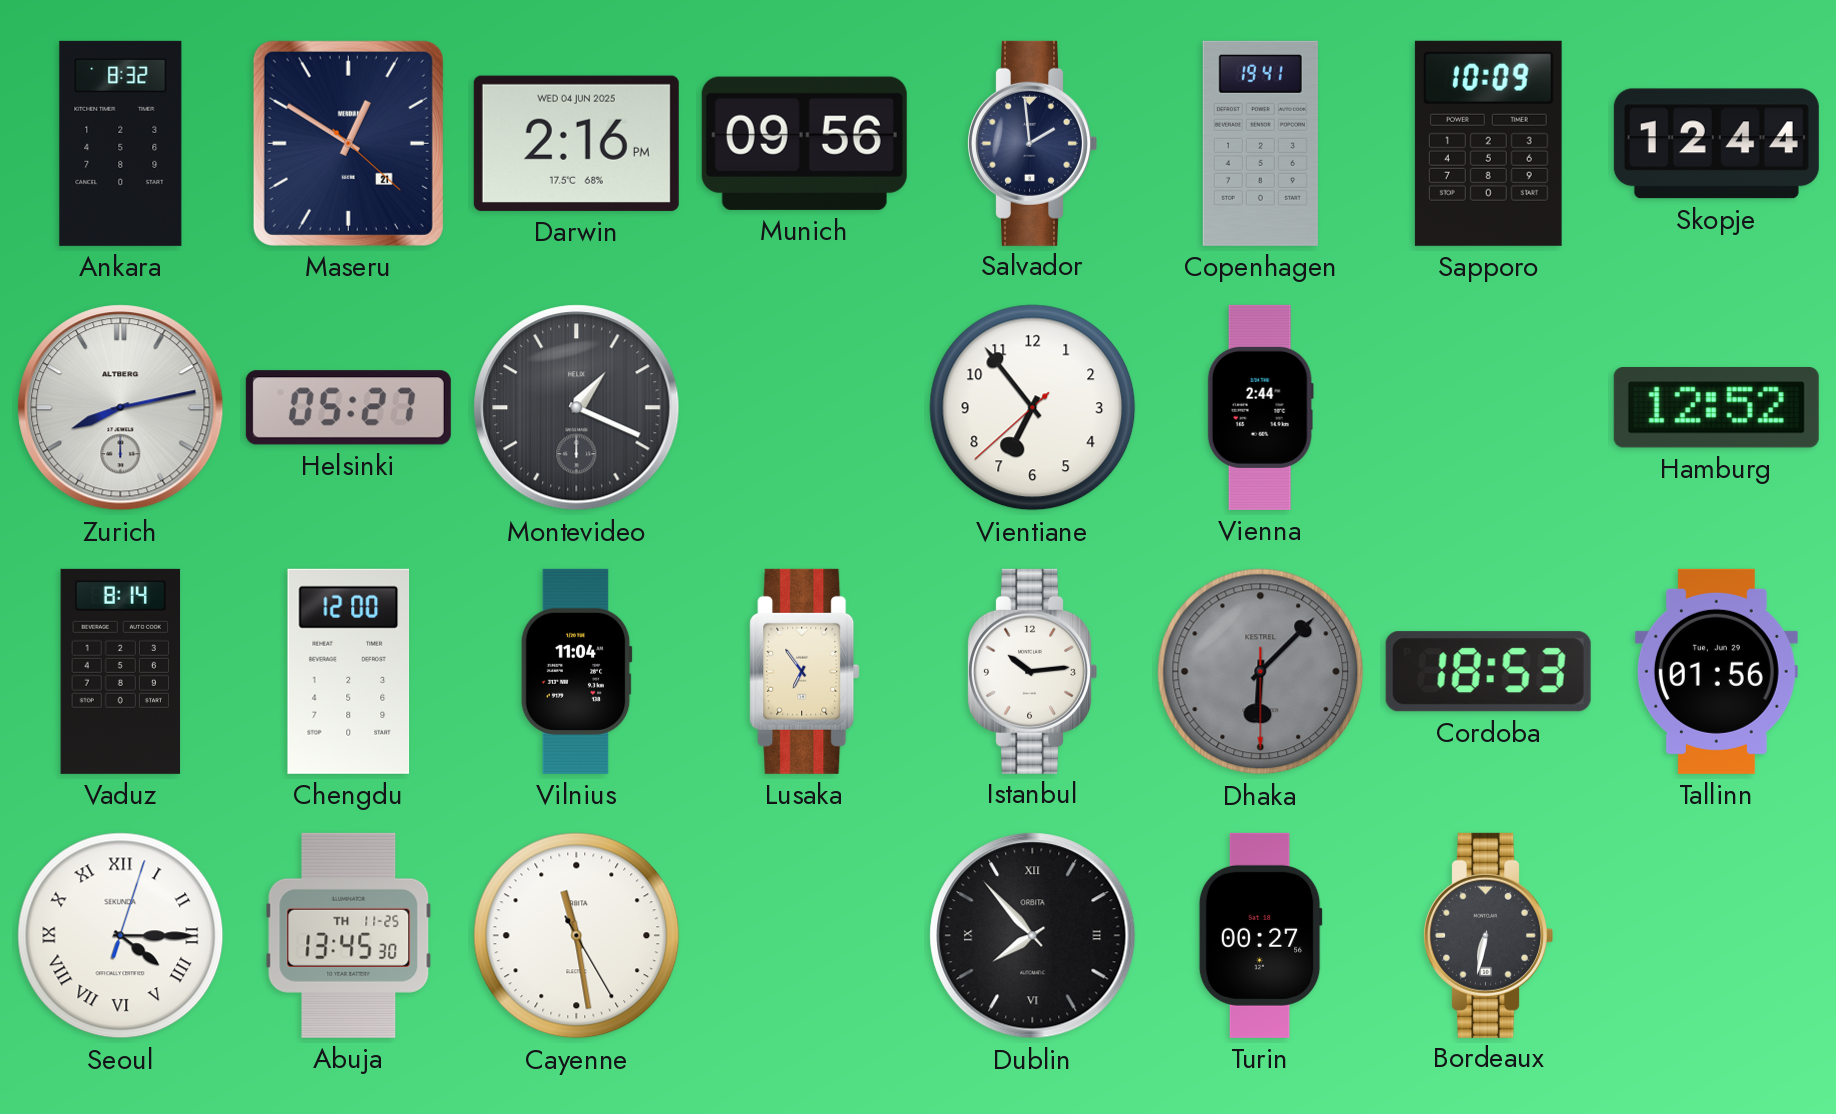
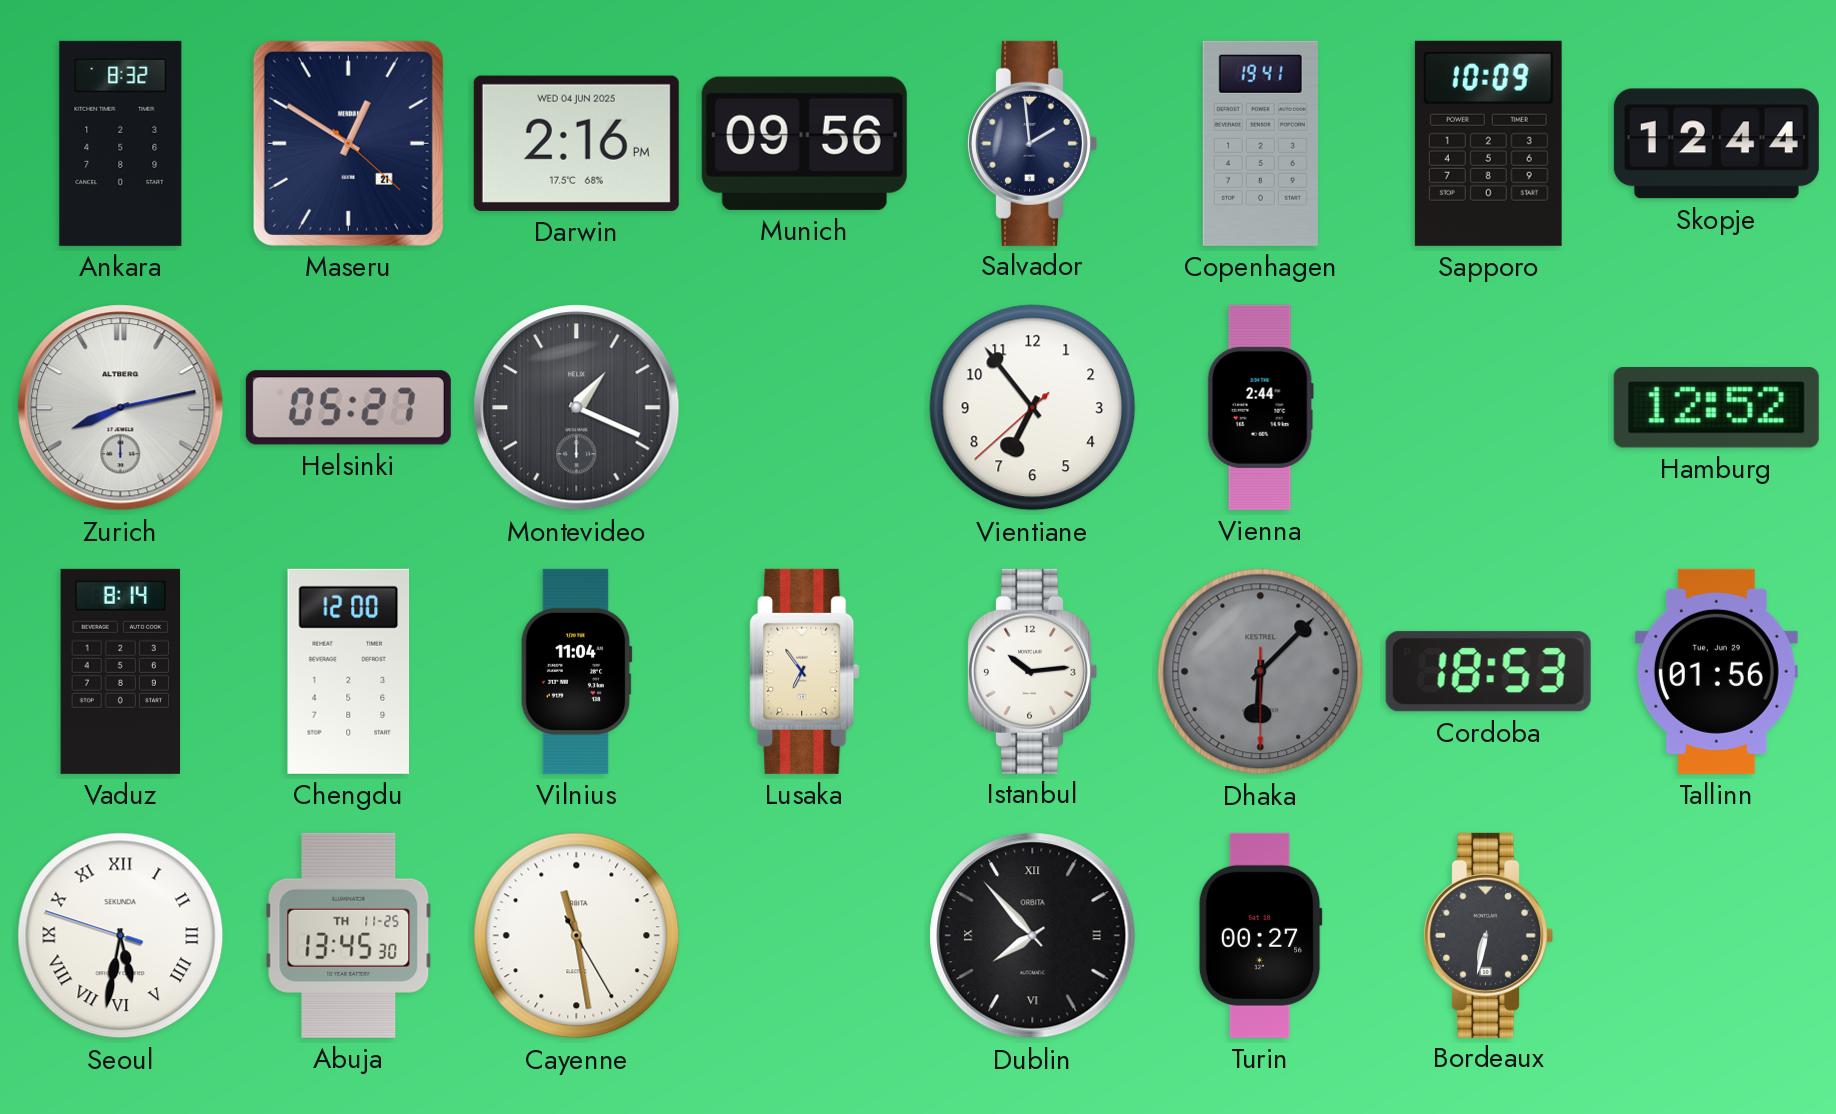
Seoul: 4:15 -> 5:31 (121, 936)
